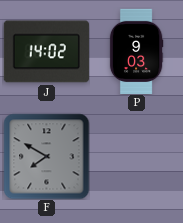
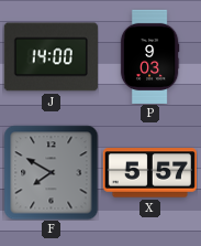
J: 14:02 -> 14:00 (51, 57)
X: none -> 5:57 (149, 173)
